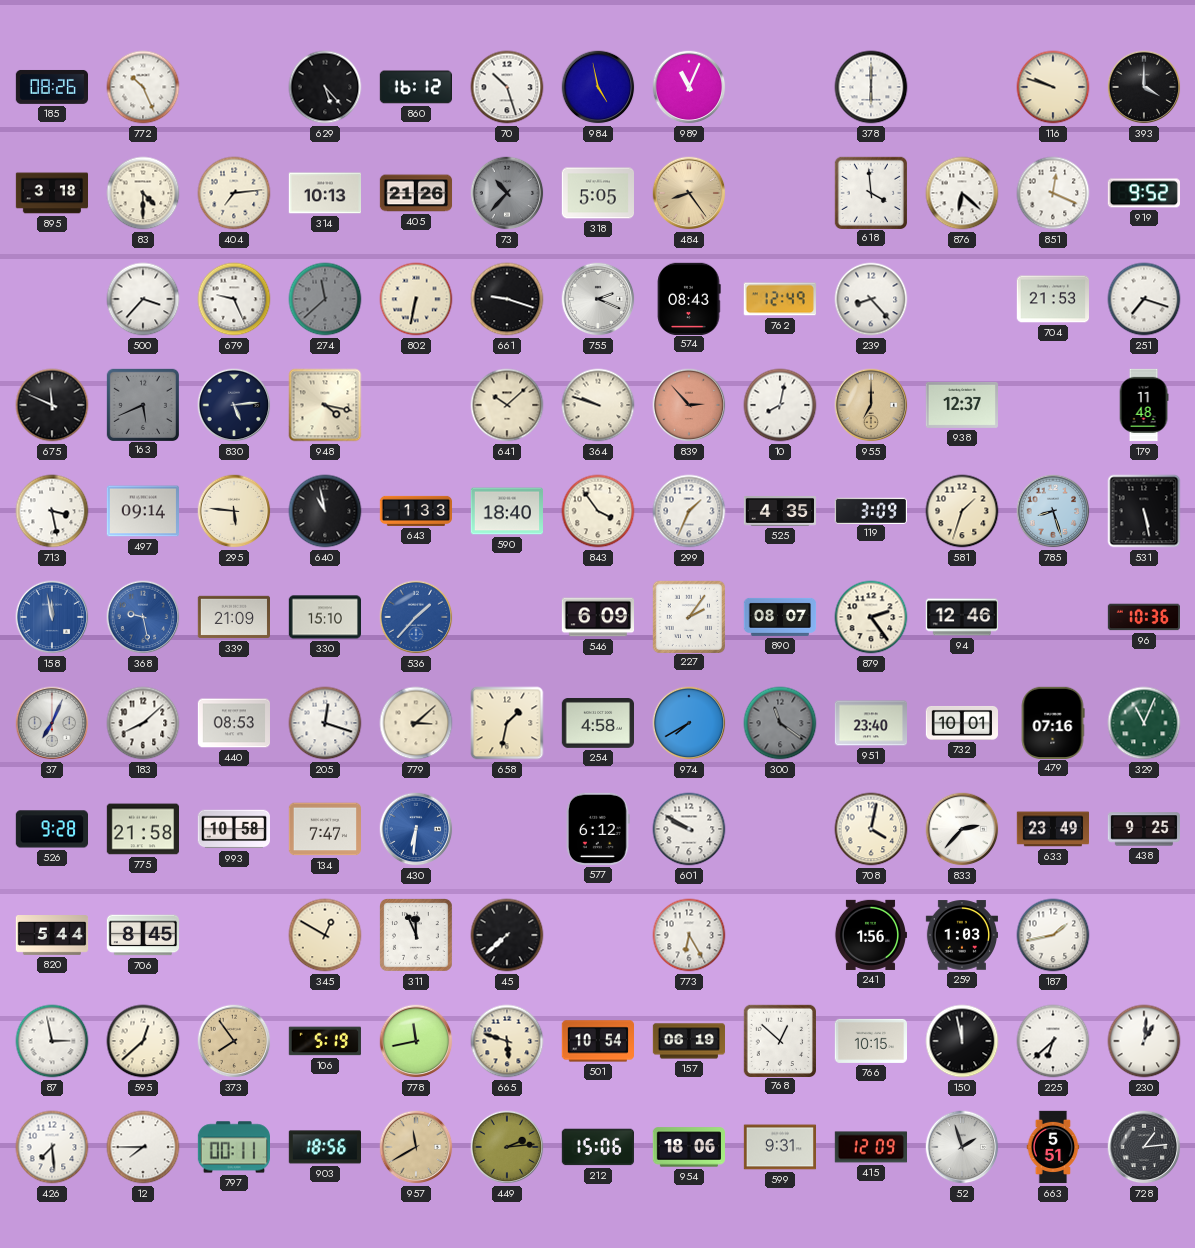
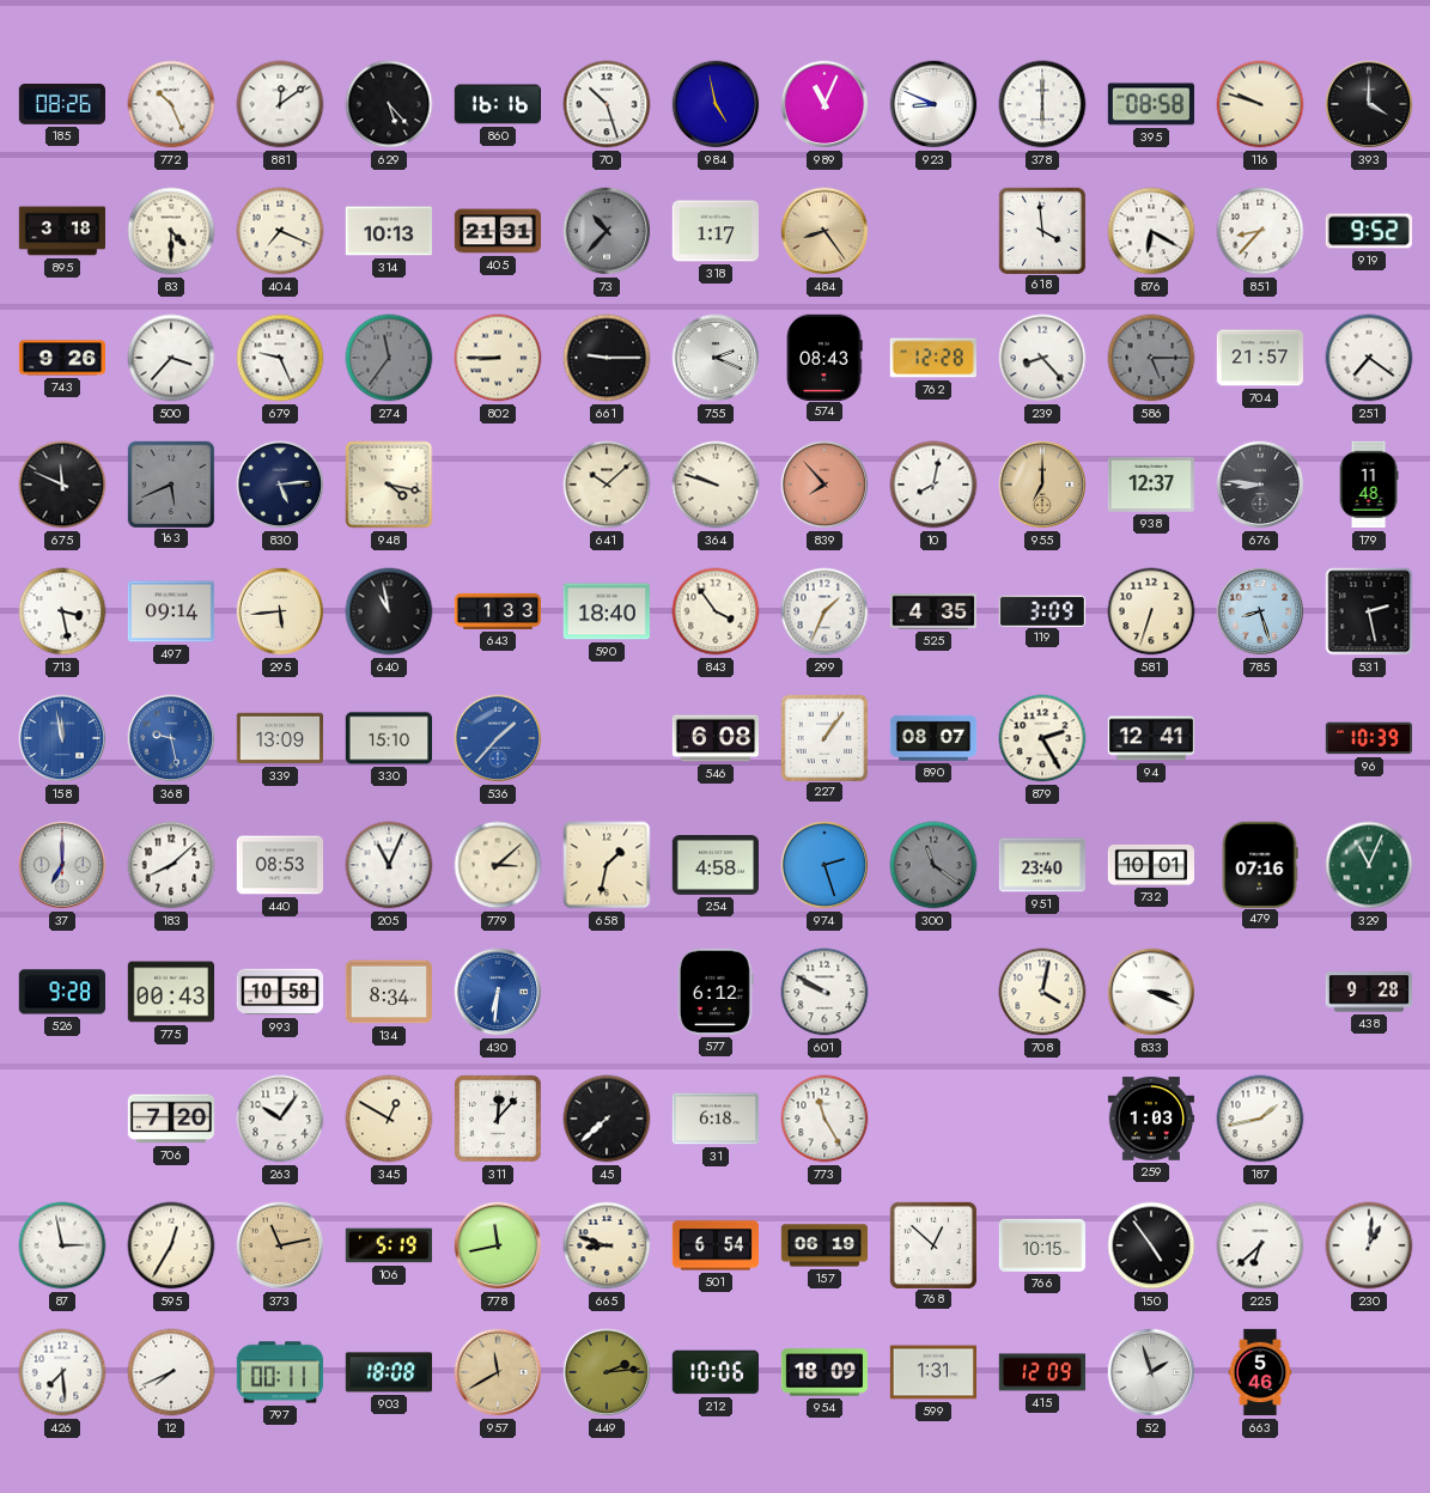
881: none -> 12:09 (280, 104)
860: 16:12 -> 16:16 (497, 104)
923: none -> 8:49 (933, 104)
395: none -> 08:58 (1150, 104)
404: 7:14 -> 7:19 (280, 231)
405: 21:26 -> 21:31 (498, 231)
318: 5:05 -> 1:17 (714, 231)
876: 6:22 -> 6:20 (1151, 231)
851: 12:19 -> 8:37 (1260, 231)
743: none -> 9:26 (61, 358)
274: 11:38 -> 11:36 (389, 358)
802: 6:32 -> 8:45 (498, 358)
661: 9:18 -> 9:15 (607, 358)
762: 12:49 -> 12:28 (933, 358)
586: none -> 5:15 (1151, 358)
704: 21:53 -> 21:57 (1259, 358)
251: 7:18 -> 7:21 (1369, 358)
839: 2:53 -> 7:53 (824, 485)
676: none -> 8:46 (1260, 485)
295: 5:46 -> 5:44 (280, 611)
581: 1:33 -> 6:33 (1151, 611)
531: 5:28 -> 2:28 (1369, 611)
339: 21:09 -> 13:09 (279, 738)
546: 6:09 -> 6:08 (714, 738)
227: 2:06 -> 1:06 (823, 737)
879: 2:24 -> 2:25 (1042, 738)
94: 12:46 -> 12:41 (1151, 738)
96: 10:36 -> 10:39 (1368, 738)
37: 7:04 -> 7:00 (62, 865)
205: 12:18 -> 11:04 (389, 865)
974: 7:40 -> 2:27 (824, 865)
775: 21:58 -> 00:43 (170, 992)
134: 7:47 -> 8:34 (388, 992)
833: 2:37 -> 3:19 (1151, 992)
633: 23:49 -> none (1052, 829)
438: 9:25 -> 9:28 (1368, 992)
820: 5:44 -> none (52, 936)
706: 8:45 -> 7:20 (171, 1119)
263: none -> 10:06 (280, 1119)
311: 11:56 -> 12:07 (499, 1120)
31: none -> 6:18 (714, 1119)
773: 6:25 -> 11:25 (824, 1119)
241: 1:56 -> none (870, 935)
595: 12:38 -> 12:35 (171, 1245)
373: 7:54 -> 11:13 (280, 1245)
665: 5:48 -> 8:48 (607, 1245)
501: 10:54 -> 6:54 (714, 1245)
150: 11:58 -> 4:54 (1151, 1245)
12: 7:45 -> 7:41 (171, 1372)
903: 18:56 -> 18:08 (388, 1372)
212: 15:06 -> 10:06 (714, 1372)
954: 18:06 -> 18:09 (823, 1372)
599: 9:31 -> 1:31 (932, 1372)
663: 5:51 -> 5:46 (1260, 1372)
728: 1:14 -> none (1144, 1147)
